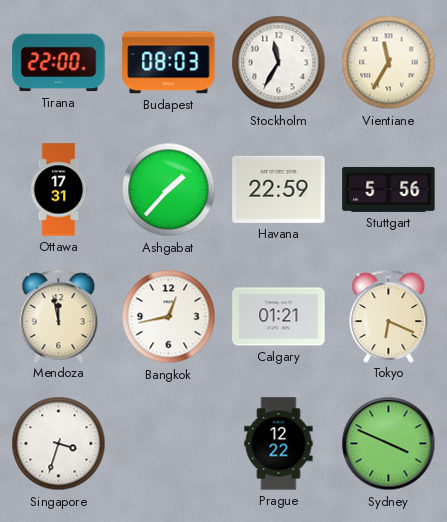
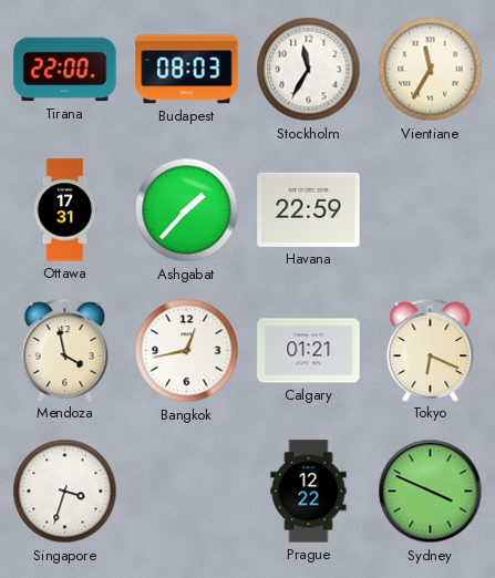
Stuttgart: 5:56 -> none (389, 189)
Mendoza: 11:58 -> 3:58 (65, 350)
